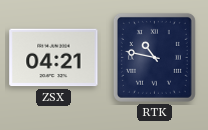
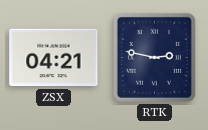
RTK: 10:47 -> 2:47 (154, 57)
